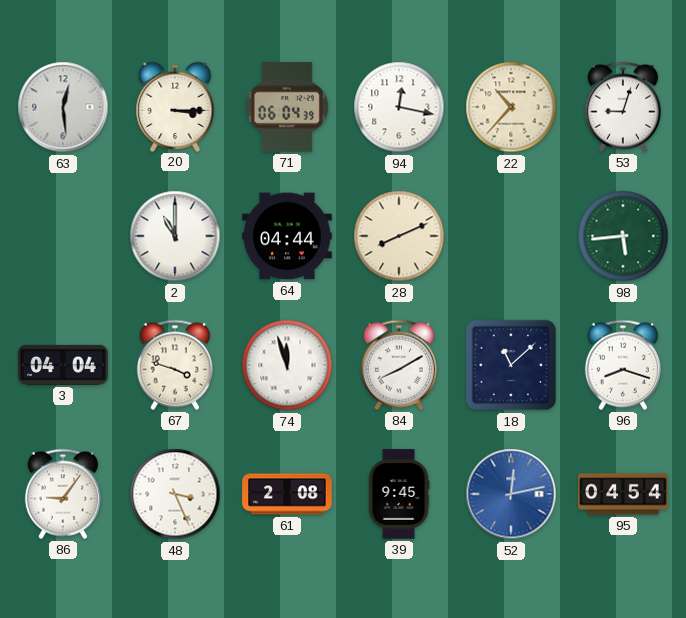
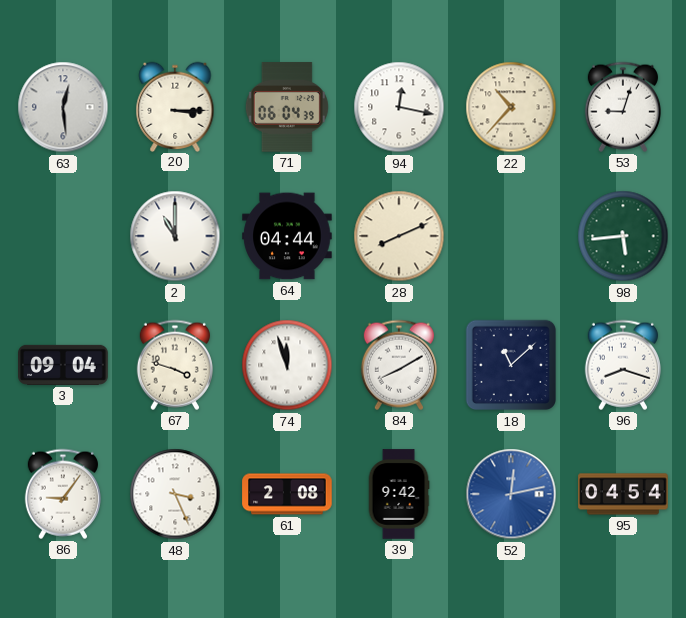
3: 04:04 -> 09:04 (63, 365)
39: 9:45 -> 9:42 (399, 494)
